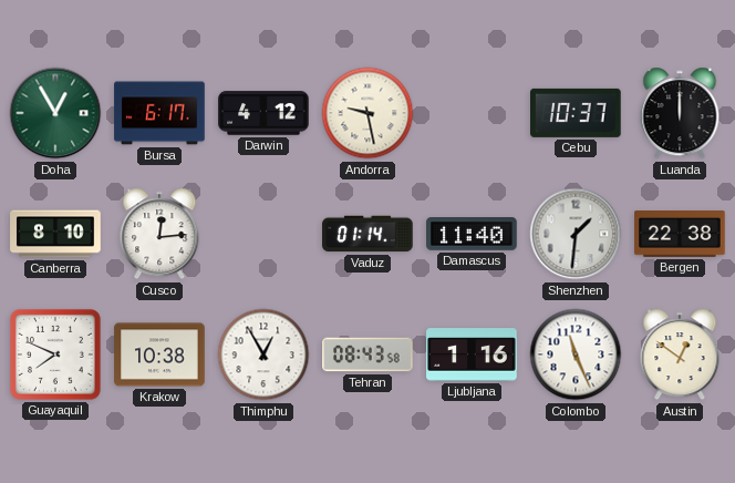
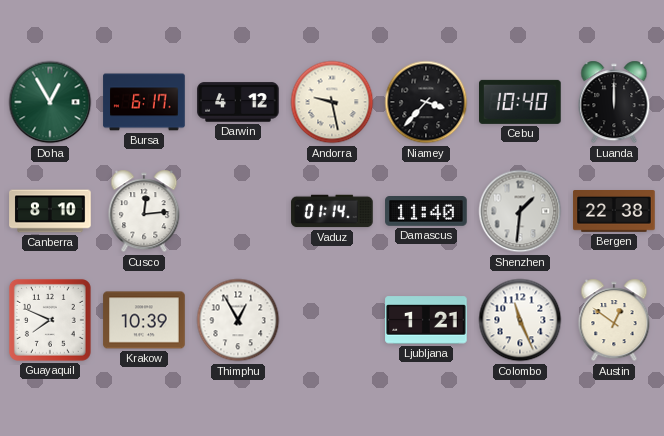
Niamey: none -> 3:37 (426, 102)
Cebu: 10:37 -> 10:40 (521, 102)
Krakow: 10:38 -> 10:39 (144, 320)
Tehran: 08:43 -> none (367, 354)
Ljubljana: 1:16 -> 1:21 (426, 320)
